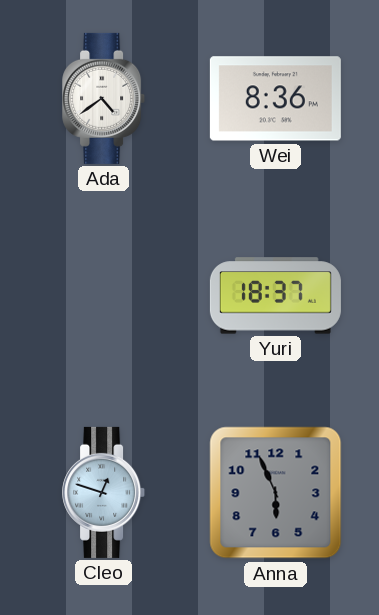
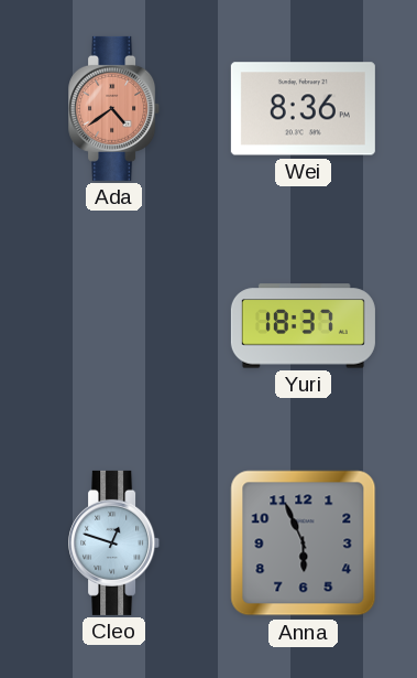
Ada dial: white -> salmon (114, 108)
